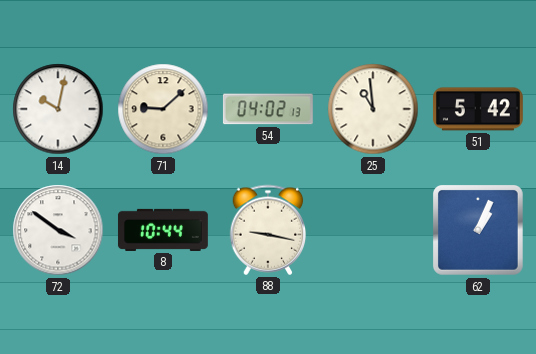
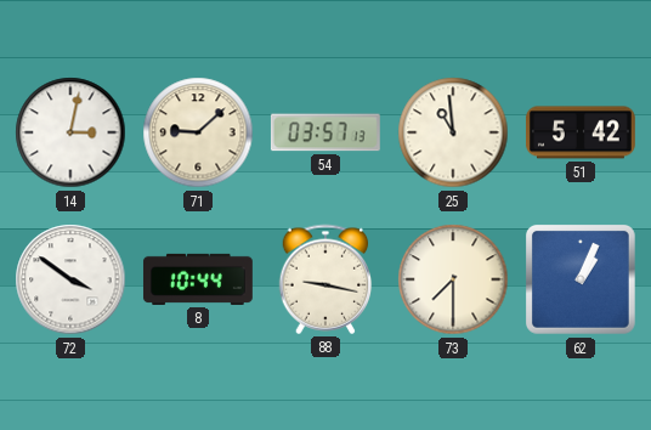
14: 10:02 -> 3:02 (70, 132)
54: 04:02 -> 03:57 (325, 132)
73: none -> 7:30 (453, 279)
